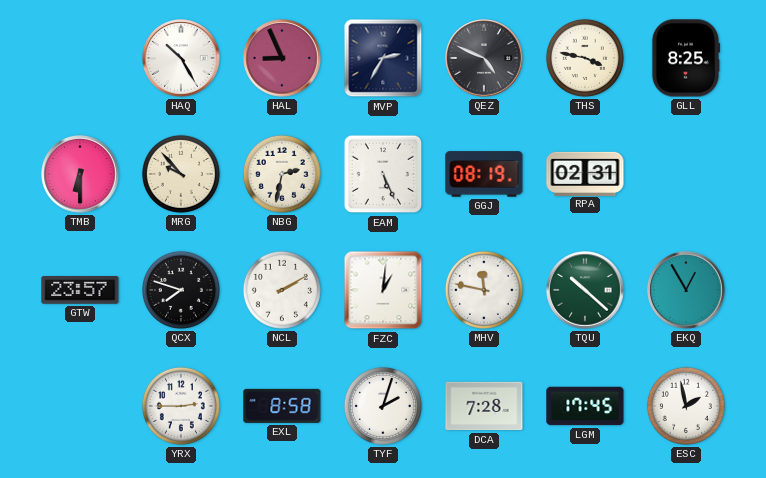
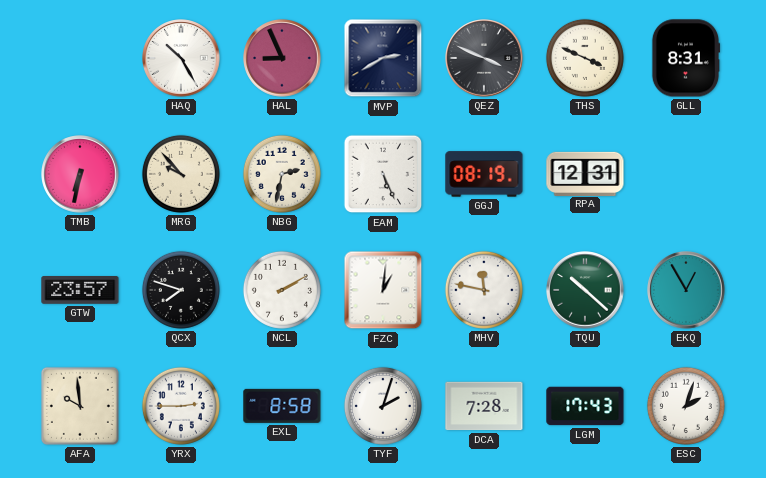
MVP: 2:35 -> 2:40 (383, 58)
QEZ: 4:49 -> 3:49 (484, 58)
THS: 3:47 -> 3:49 (585, 58)
GLL: 8:25 -> 8:31 (686, 58)
TMB: 6:30 -> 6:32 (80, 174)
RPA: 02:31 -> 12:31 (585, 173)
AFA: none -> 9:59 (80, 406)
LGM: 17:45 -> 17:43 (585, 406)
ESC: 1:58 -> 2:03 (686, 406)
